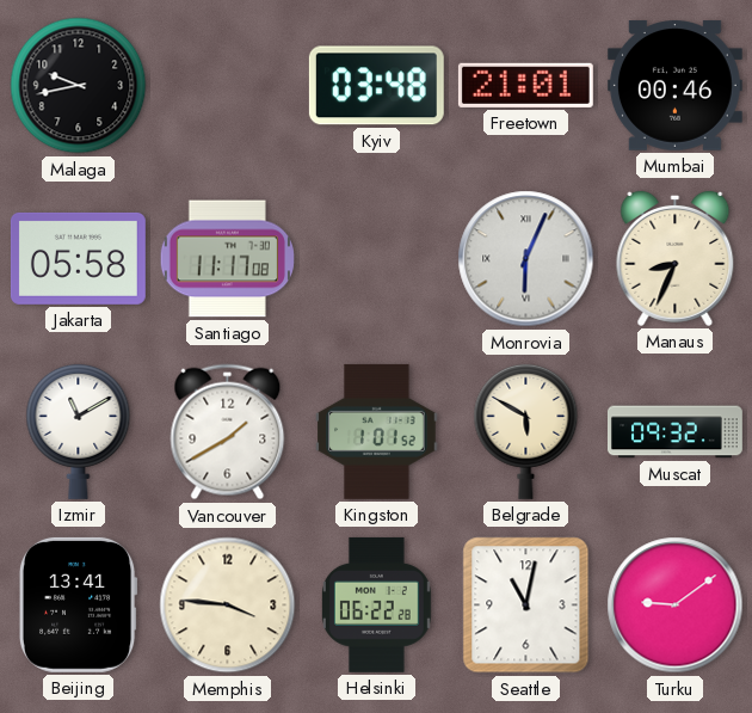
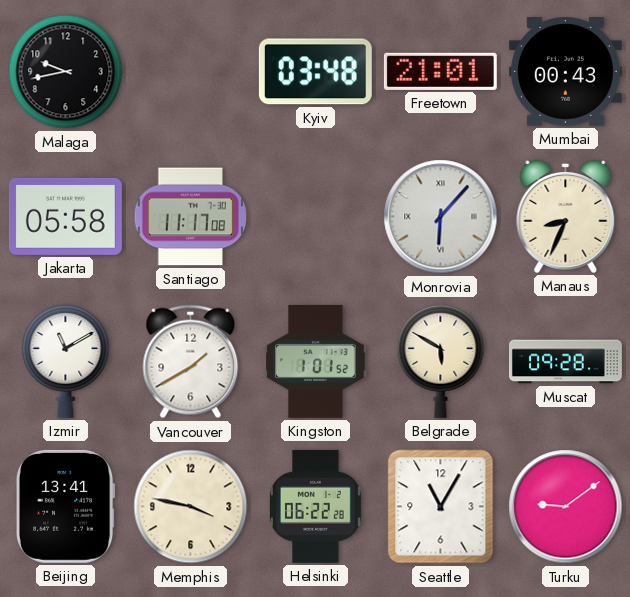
Mumbai: 00:46 -> 00:43 (565, 72)
Monrovia: 6:04 -> 6:07 (441, 217)
Muscat: 09:32 -> 09:28 (565, 362)
Memphis: 3:46 -> 3:47 (191, 507)
Seattle: 11:02 -> 11:05 (441, 507)
